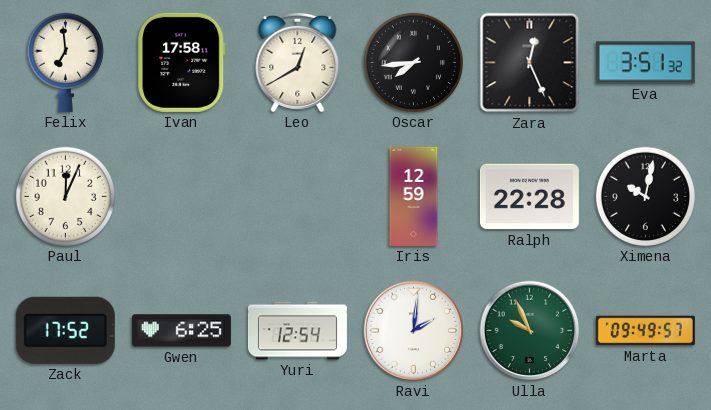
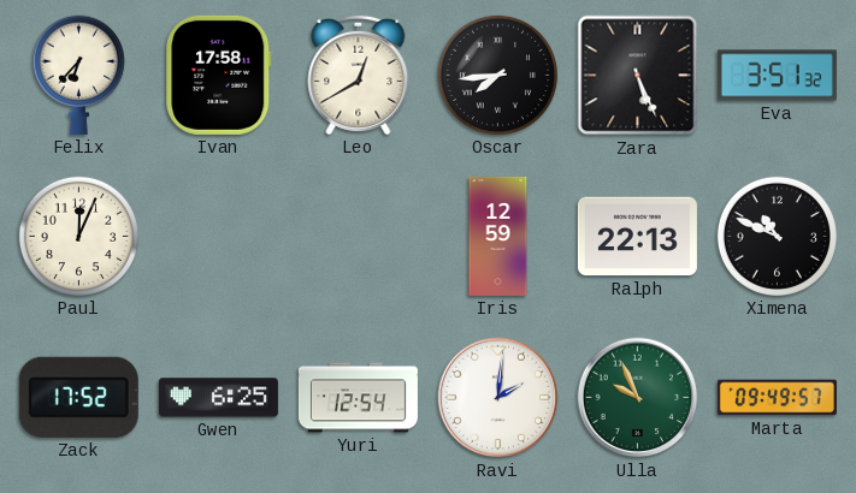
Felix: 6:59 -> 6:37 (78, 75)
Zara: 12:26 -> 5:26 (638, 76)
Ralph: 22:28 -> 22:13 (637, 237)
Ximena: 10:02 -> 10:49 (777, 236)
